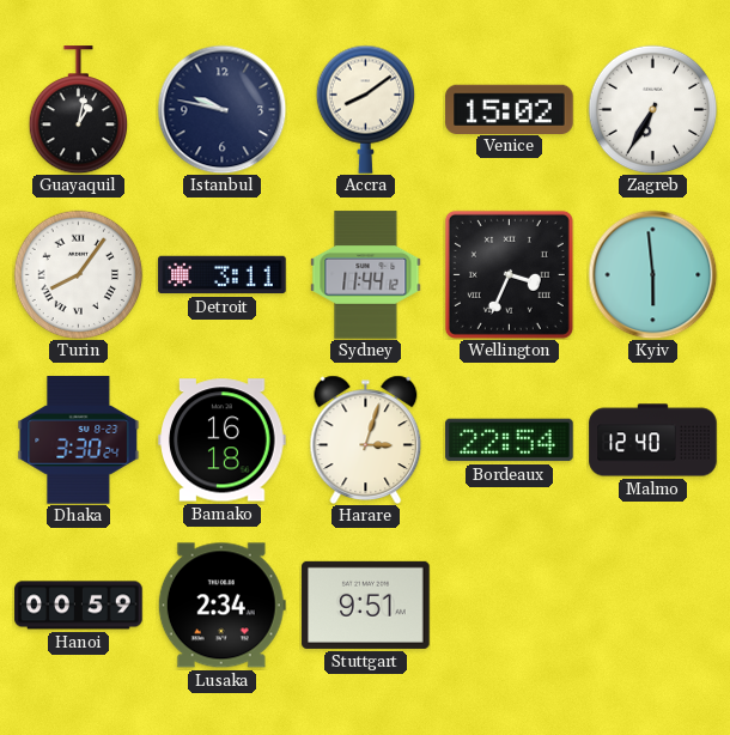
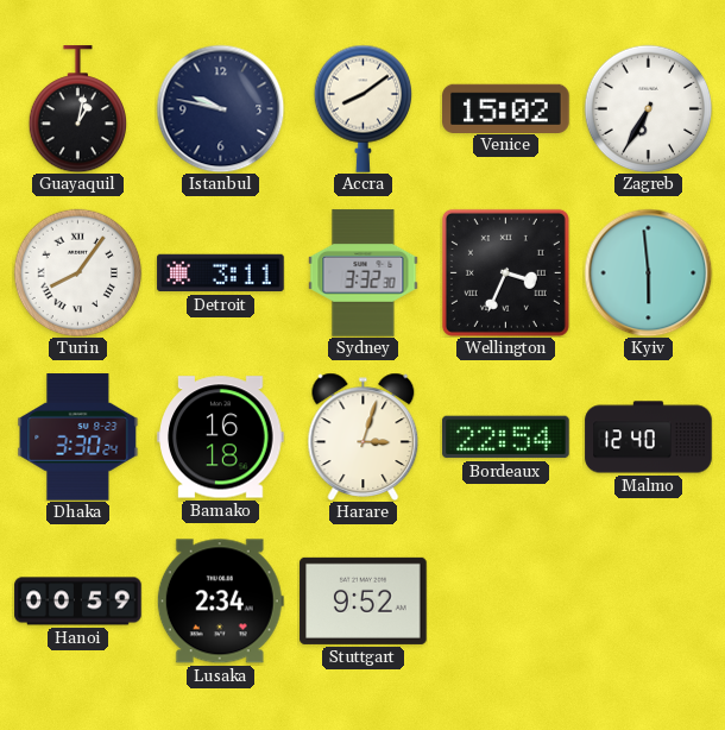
Sydney: 11:44 -> 3:32 (364, 273)
Stuttgart: 9:51 -> 9:52 (364, 600)
